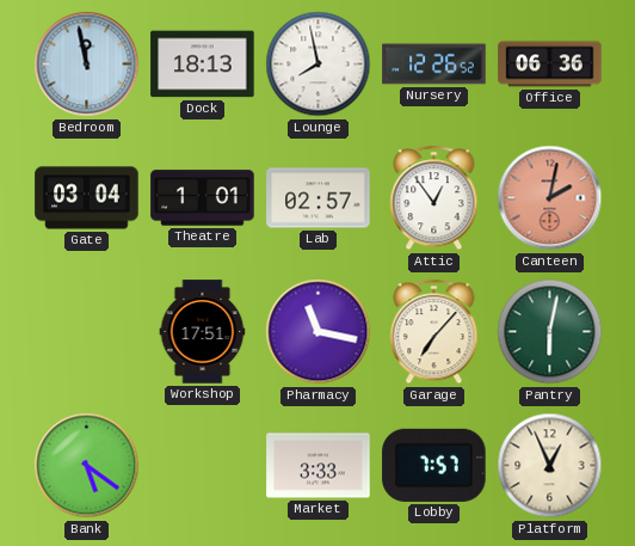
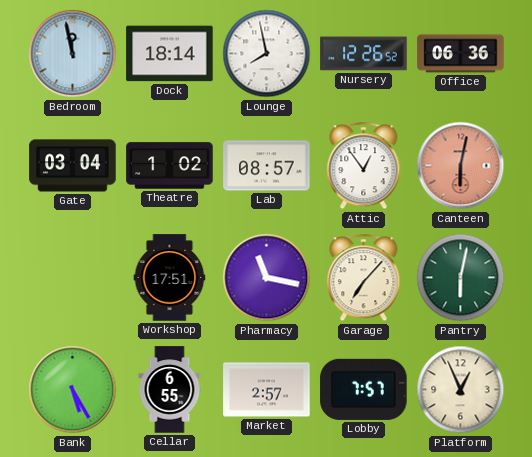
Dock: 18:13 -> 18:14 (170, 54)
Theatre: 1:01 -> 1:02 (170, 166)
Lab: 02:57 -> 08:57 (267, 166)
Canteen: 2:02 -> 6:02 (461, 166)
Bank: 5:21 -> 5:25 (73, 390)
Cellar: none -> 6:55 (170, 390)
Market: 3:33 -> 2:57 (267, 390)
